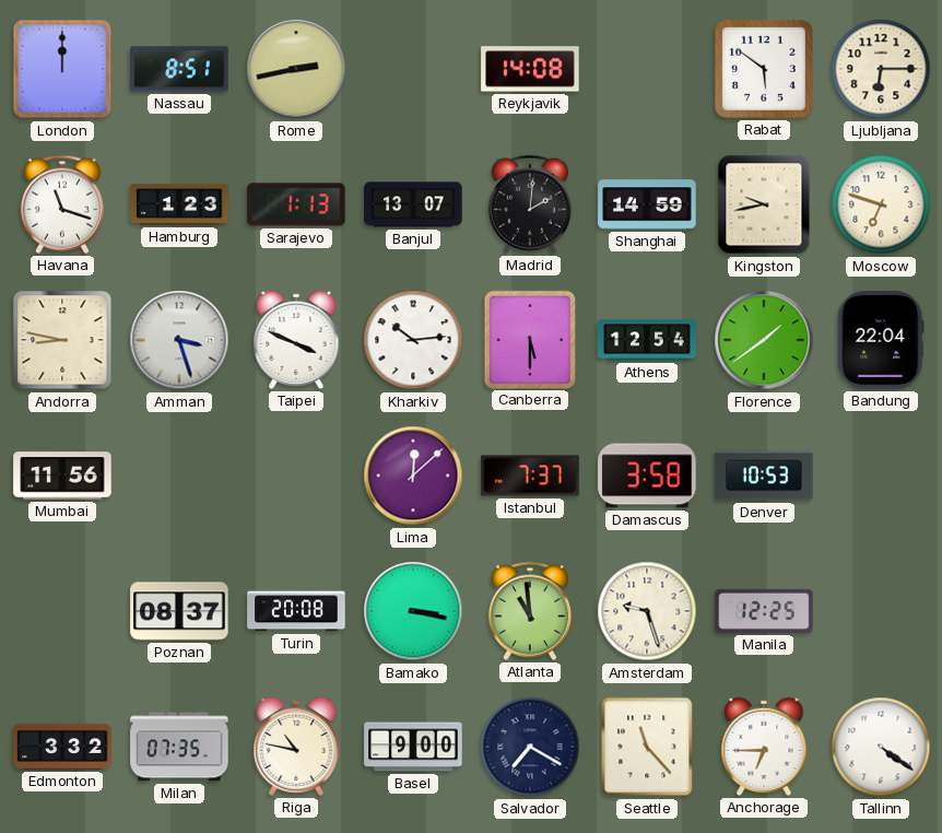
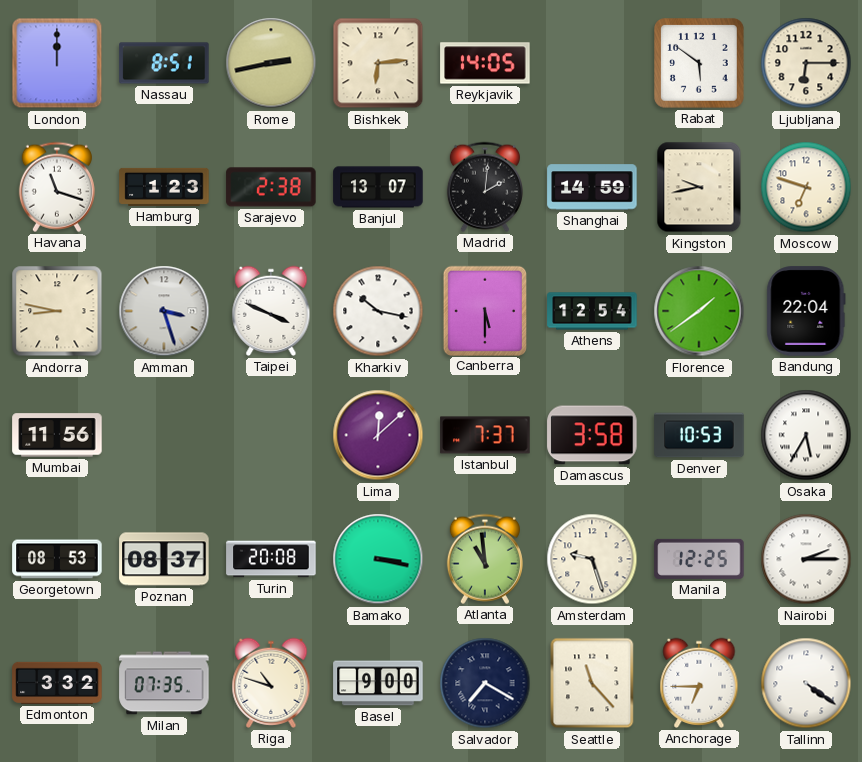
Bishkek: none -> 6:14 (378, 63)
Reykjavik: 14:08 -> 14:05 (485, 63)
Sarajevo: 1:13 -> 2:38 (271, 187)
Kharkiv: 10:14 -> 10:17 (378, 311)
Osaka: none -> 5:35 (806, 435)
Georgetown: none -> 08:53 (57, 559)
Nairobi: none -> 2:15 (806, 559)
Riga: 10:47 -> 10:48 (271, 683)
